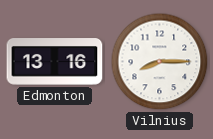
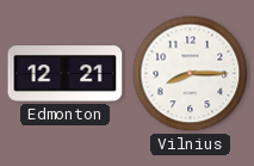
Edmonton: 13:16 -> 12:21 (66, 74)
